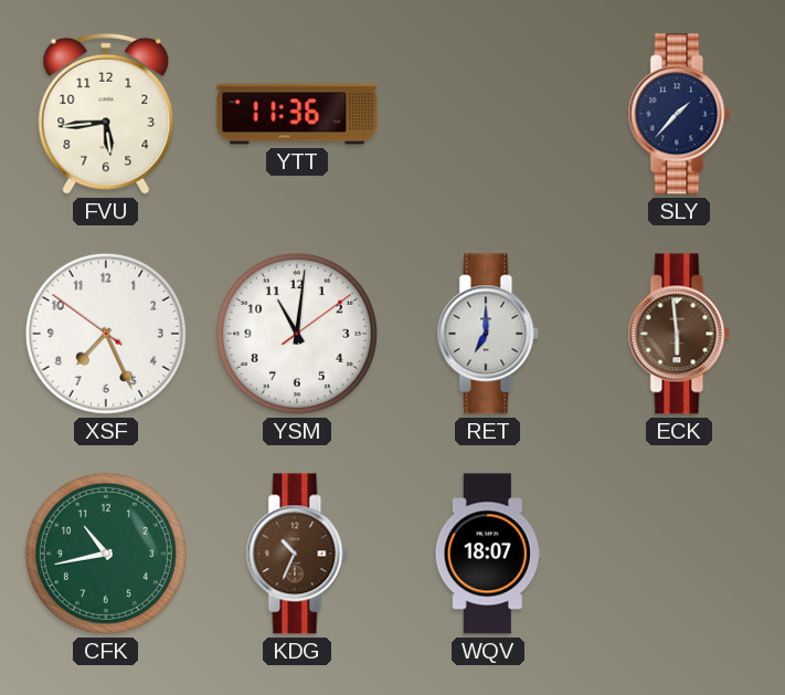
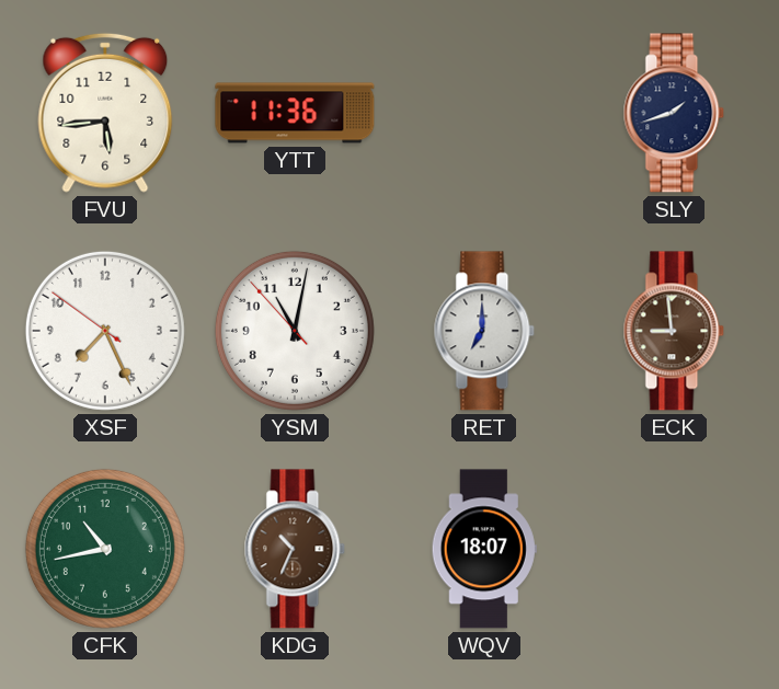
SLY: 1:37 -> 1:42 (674, 113)
YSM: 11:01:09 -> 11:01:53 (295, 331)
ECK: 5:59 -> 8:59 (674, 331)
